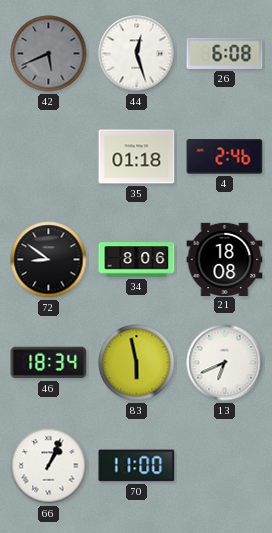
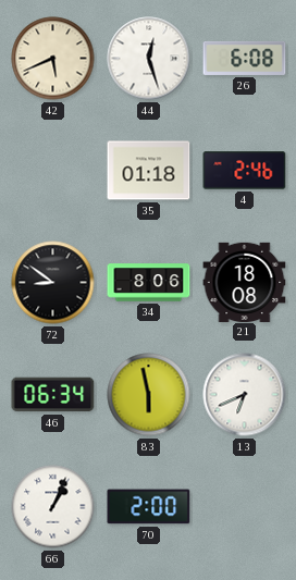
42 dial: grey -> cream (53, 59)
46: 18:34 -> 06:34 (53, 395)
70: 11:00 -> 2:00 (149, 507)
